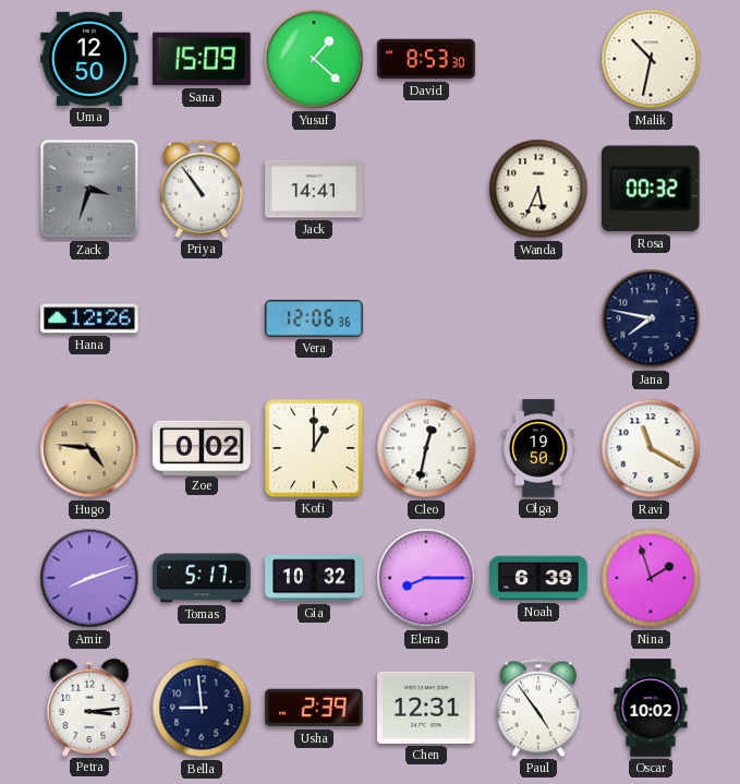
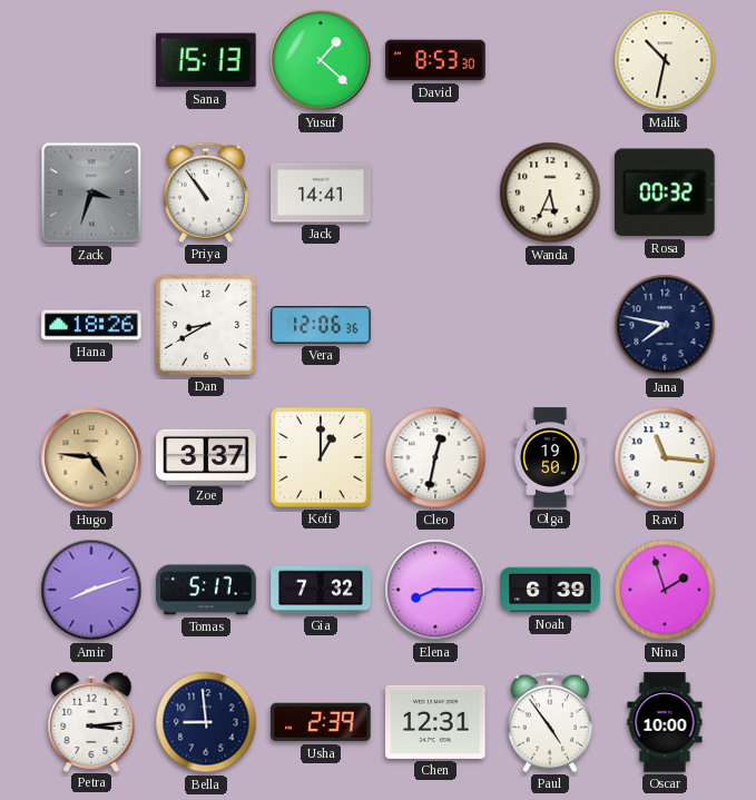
Uma: 12:50 -> none (89, 59)
Sana: 15:09 -> 15:13 (206, 60)
Hana: 12:26 -> 18:26 (91, 325)
Dan: none -> 8:40 (206, 325)
Zoe: 0:02 -> 3:37 (206, 456)
Ravi: 11:20 -> 11:16 (665, 457)
Gia: 10:32 -> 7:32 (321, 590)
Oscar: 10:02 -> 10:00 (665, 722)
